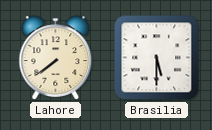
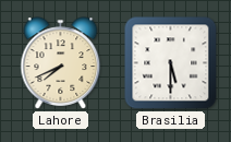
Lahore: 7:39 -> 7:41 (61, 63)
